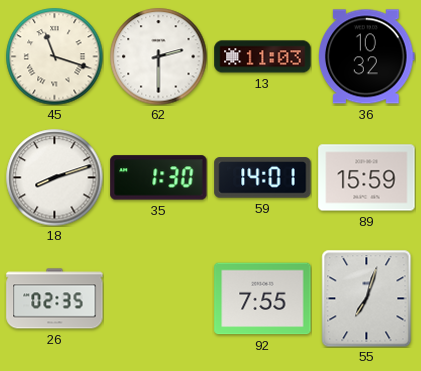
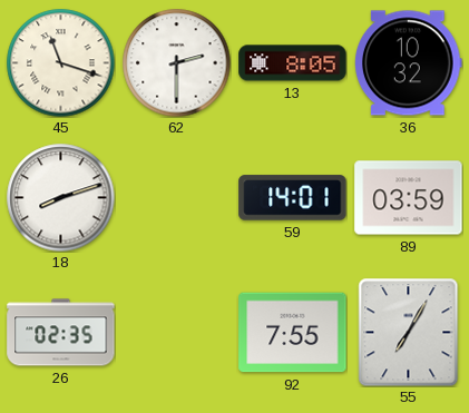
13: 11:03 -> 8:05 (293, 63)
35: 1:30 -> none (159, 178)
89: 15:59 -> 03:59 (409, 198)
55: 7:03 -> 7:05 (409, 332)
